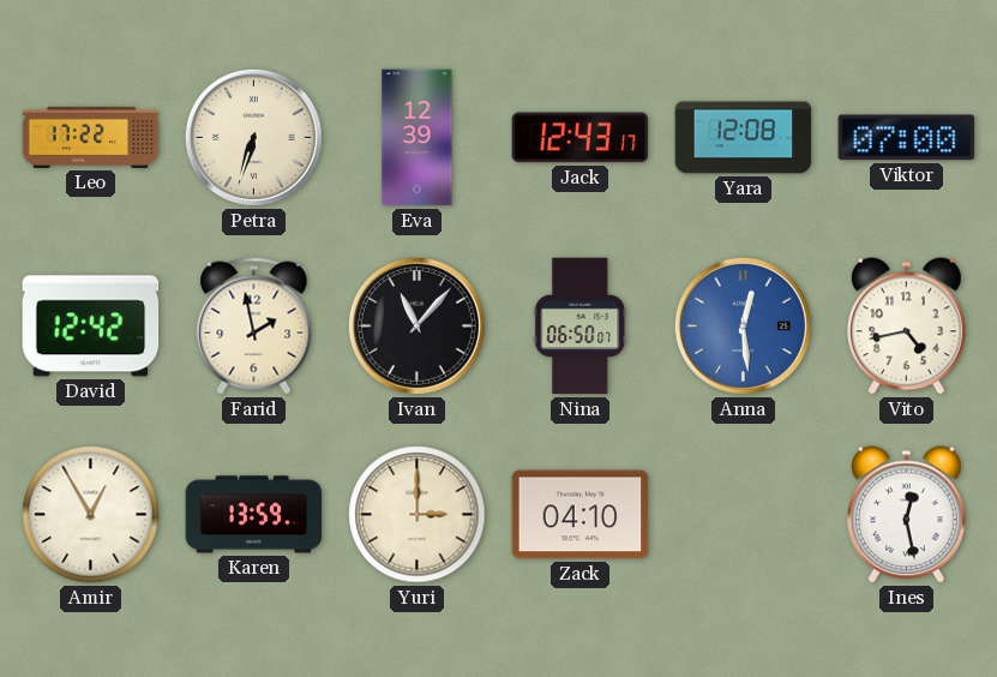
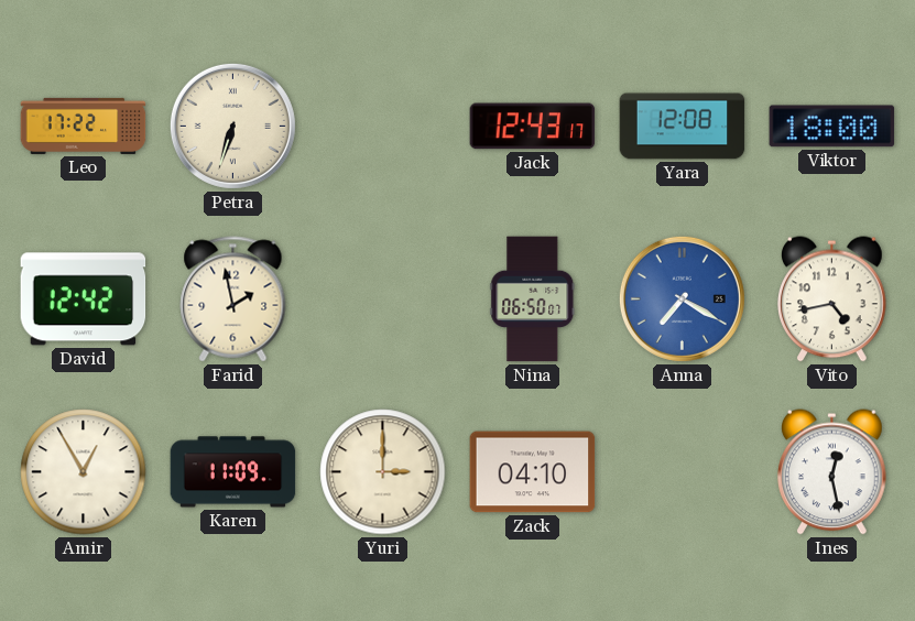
Eva: 12:39 -> none (418, 138)
Viktor: 07:00 -> 18:00 (832, 127)
Ivan: 11:07 -> none (416, 325)
Anna: 12:29 -> 7:20 (682, 298)
Karen: 13:59 -> 11:09 (233, 472)
